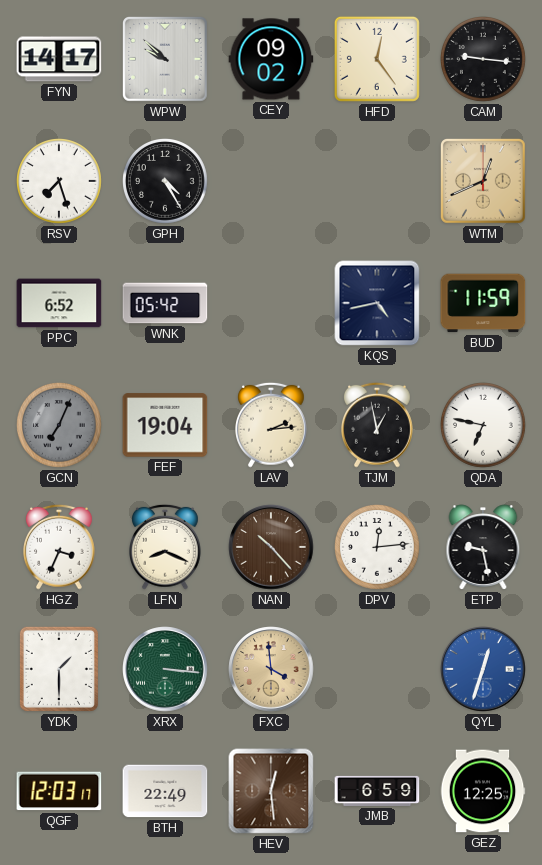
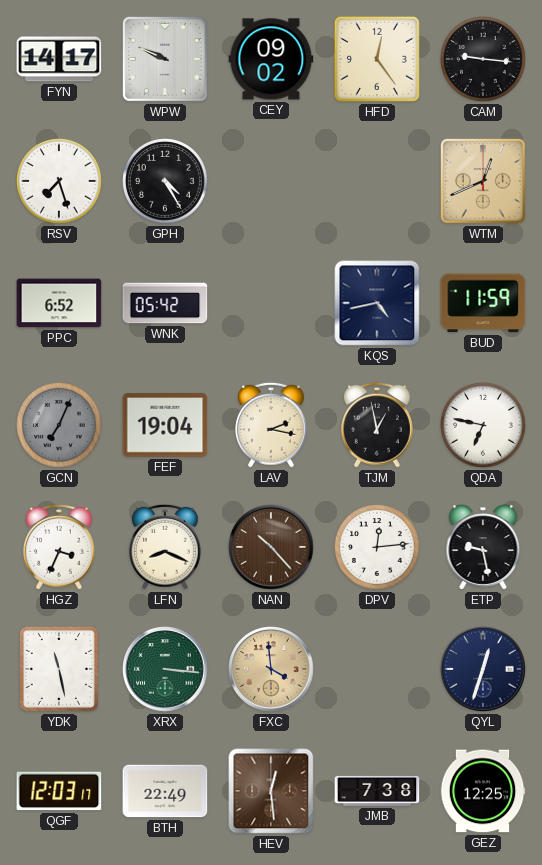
WPW: 9:52 -> 9:49 (165, 59)
LAV: 2:14 -> 2:17 (272, 425)
YDK: 1:30 -> 11:28 (59, 669)
QYL dial: blue -> navy (483, 669)
JMB: 6:59 -> 7:38 (377, 791)
